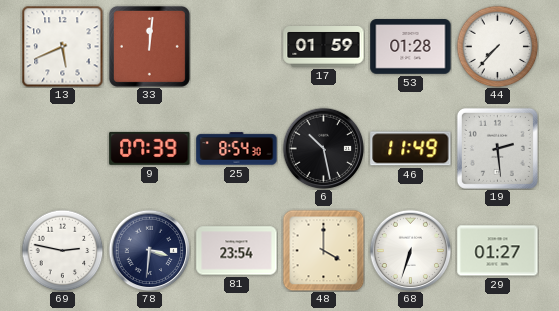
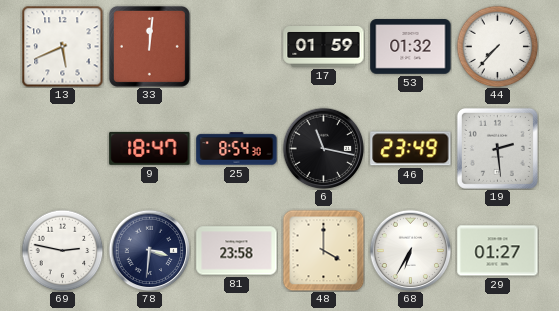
53: 01:28 -> 01:32 (411, 47)
9: 07:39 -> 18:47 (150, 148)
6: 10:28 -> 11:17 (323, 148)
46: 11:49 -> 23:49 (411, 149)
81: 23:54 -> 23:58 (237, 251)
68: 6:33 -> 6:35 (410, 250)
